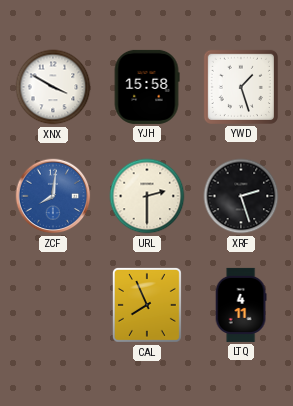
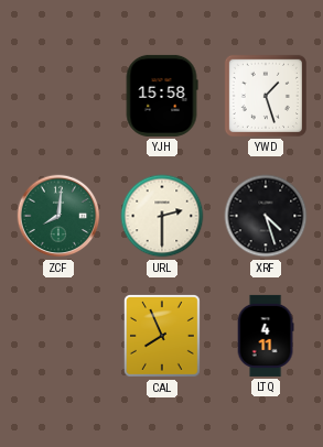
XNX: 3:50 -> none (53, 87)
ZCF dial: blue -> green (58, 216)
XRF: 2:27 -> 4:27 (266, 216)
